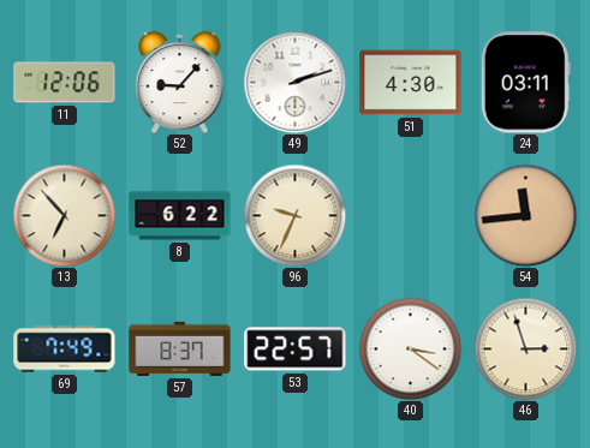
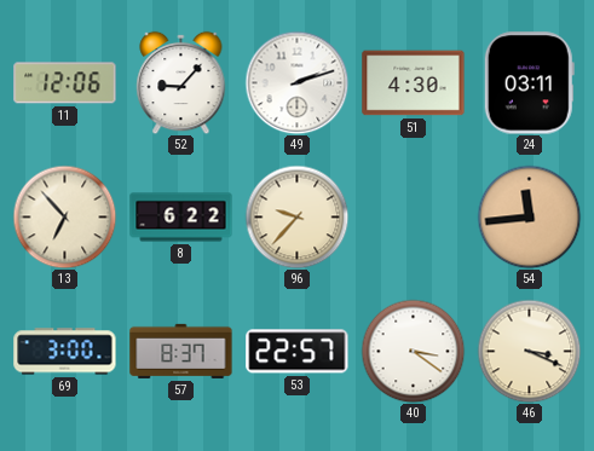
96: 9:34 -> 9:37 (296, 216)
69: 7:49 -> 3:00 (65, 352)
46: 2:57 -> 3:19 (529, 351)
